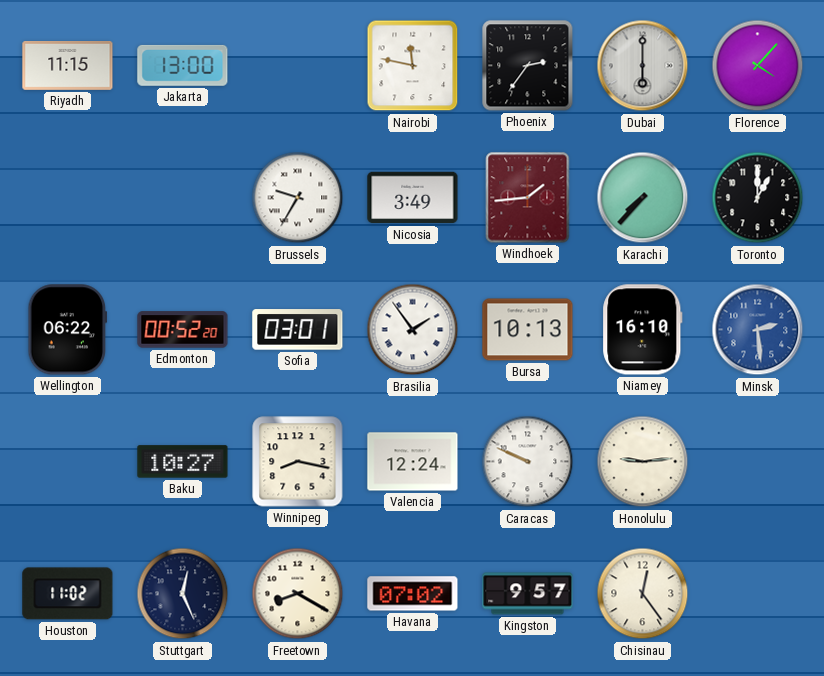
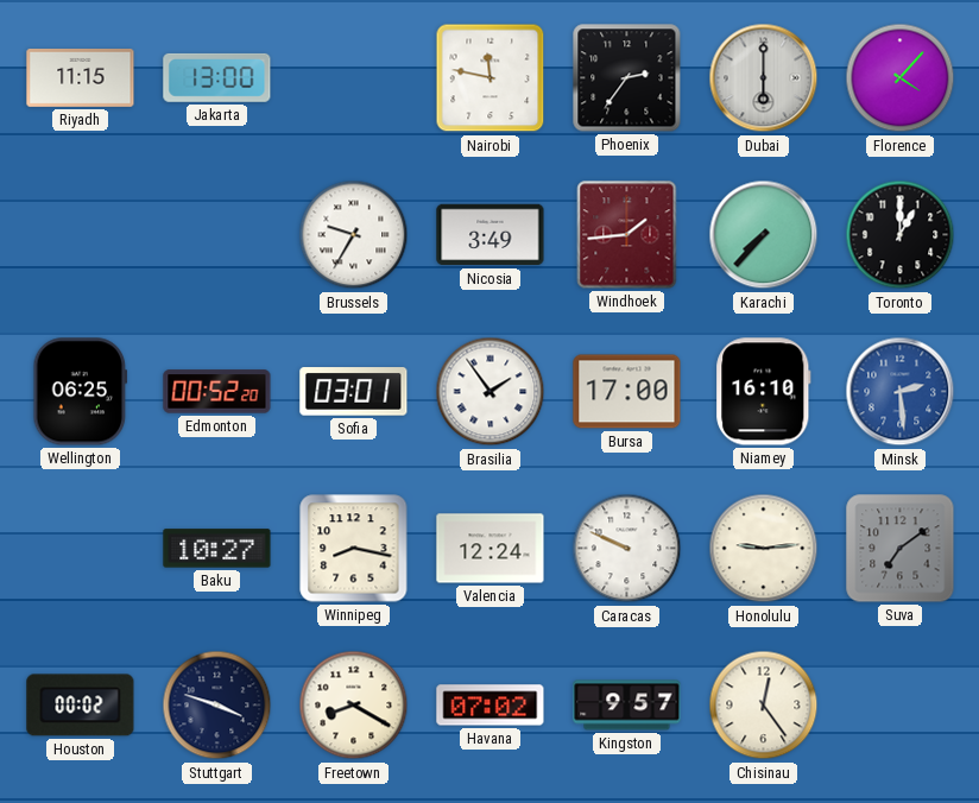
Wellington: 06:22 -> 06:25 (81, 392)
Bursa: 10:13 -> 17:00 (627, 392)
Suva: none -> 7:09 (901, 549)
Houston: 11:02 -> 00:02 (81, 706)
Stuttgart: 12:26 -> 3:48 (217, 706)
